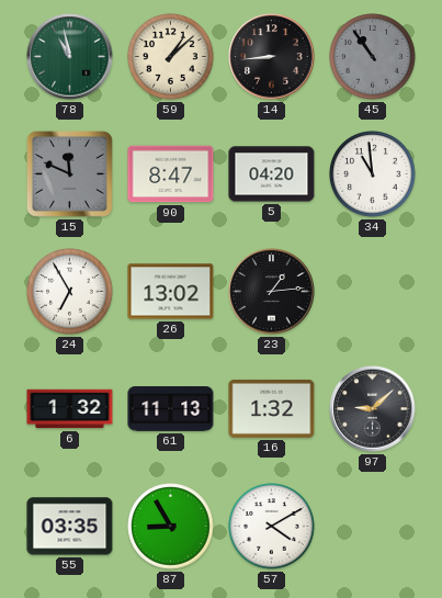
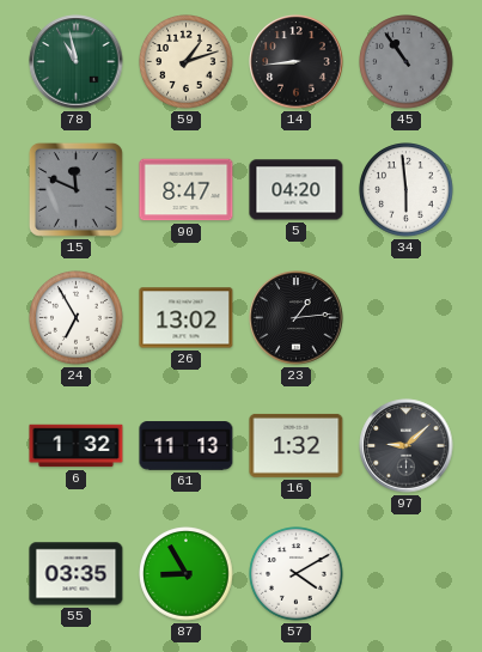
59: 1:08 -> 1:12 (187, 62)
34: 10:59 -> 5:59 (407, 190)
